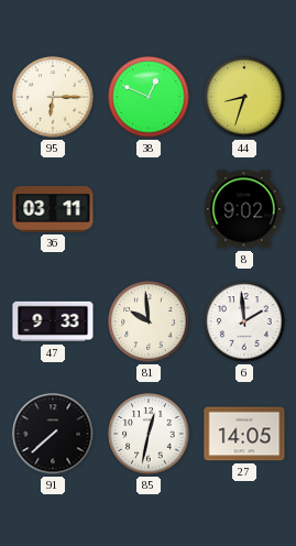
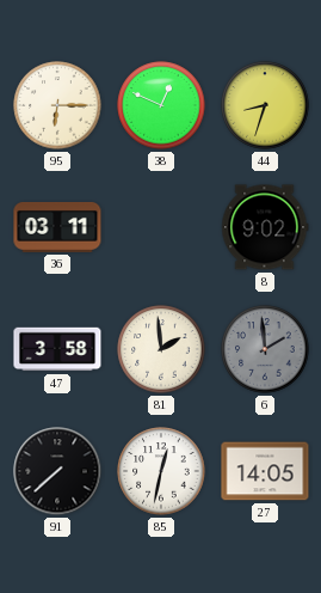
47: 9:33 -> 3:58 (57, 349)
81: 9:59 -> 1:59 (161, 349)
6 dial: white -> grey (265, 349)
